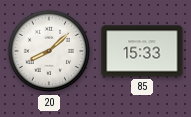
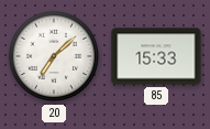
20: 8:08 -> 7:08 (54, 56)
